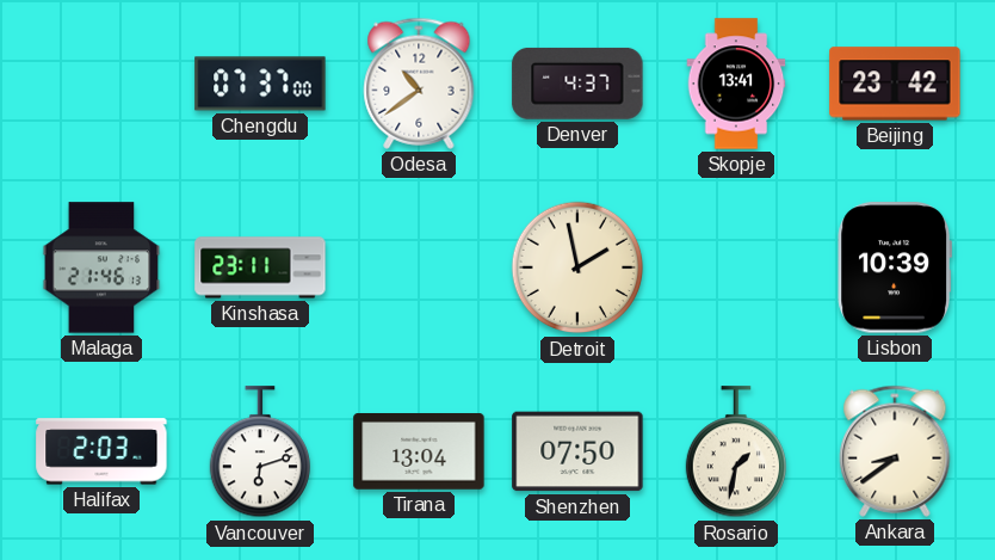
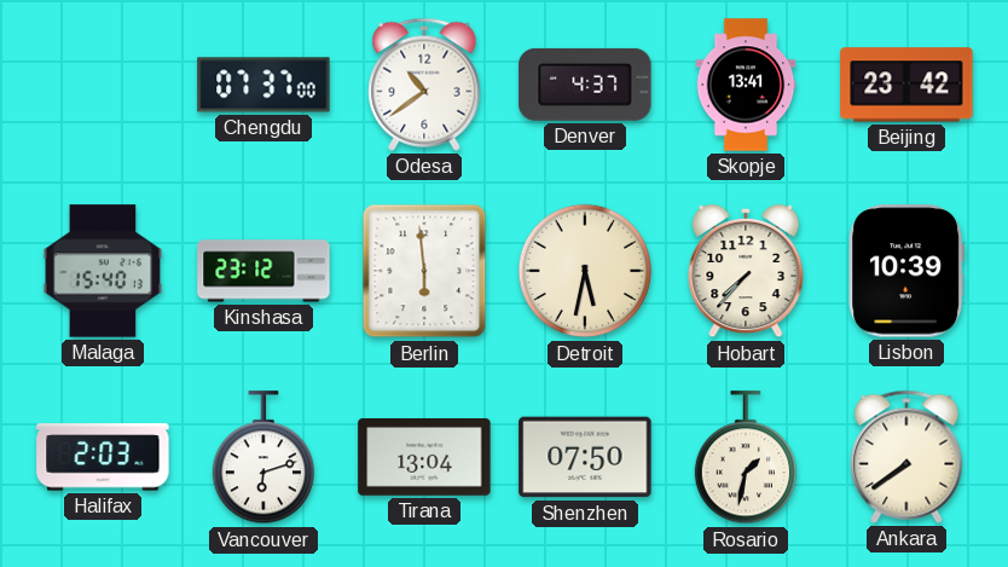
Malaga: 21:46 -> 15:40 (103, 271)
Kinshasa: 23:11 -> 23:12 (263, 271)
Berlin: none -> 5:59 (424, 271)
Detroit: 1:58 -> 5:32 (585, 271)
Hobart: none -> 7:37 (746, 271)
Ankara: 8:39 -> 7:39 (906, 457)
